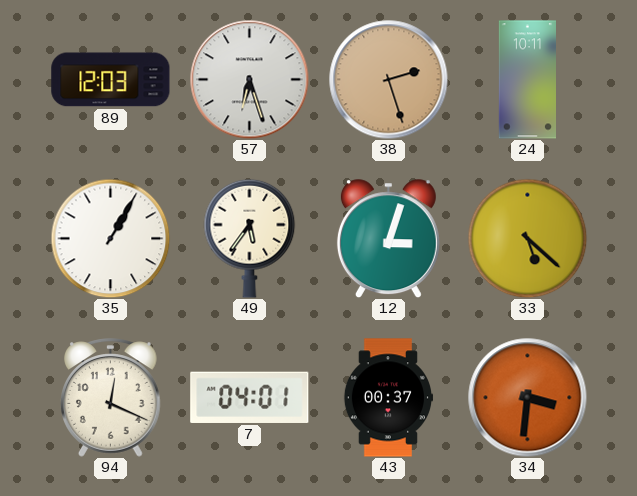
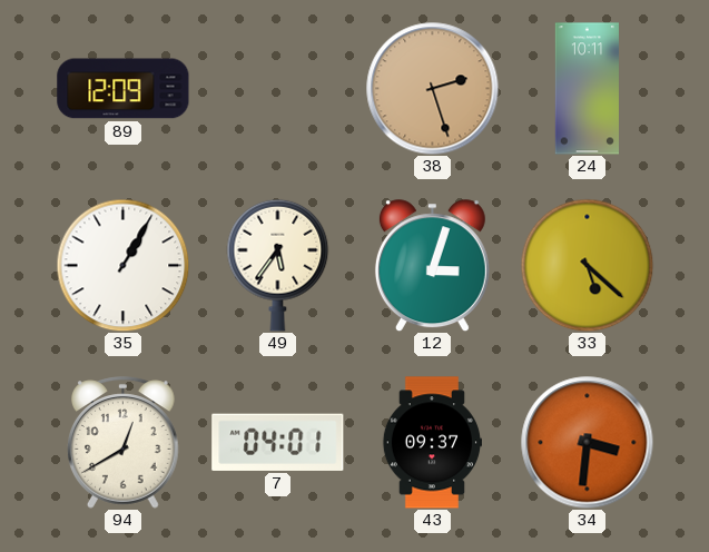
89: 12:03 -> 12:09 (124, 89)
57: 6:27 -> none (250, 80)
94: 12:19 -> 12:40 (124, 443)
43: 00:37 -> 09:37 (431, 443)
